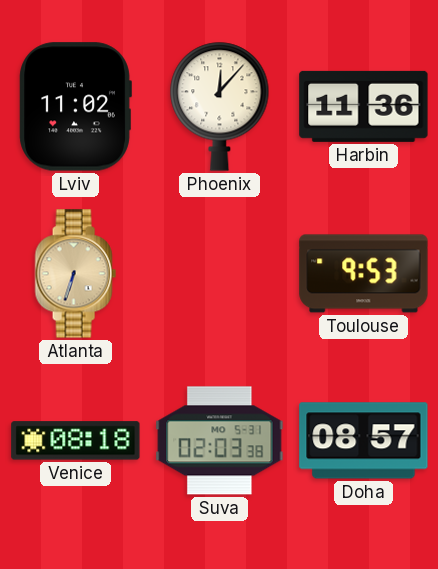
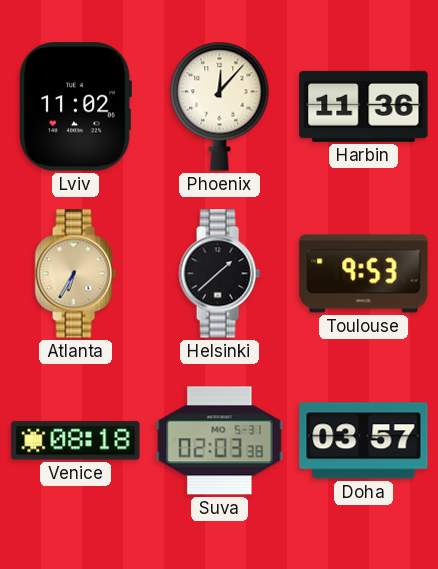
Atlanta: 6:33 -> 6:35 (75, 274)
Helsinki: none -> 1:38 (219, 274)
Doha: 08:57 -> 03:57 (364, 441)
